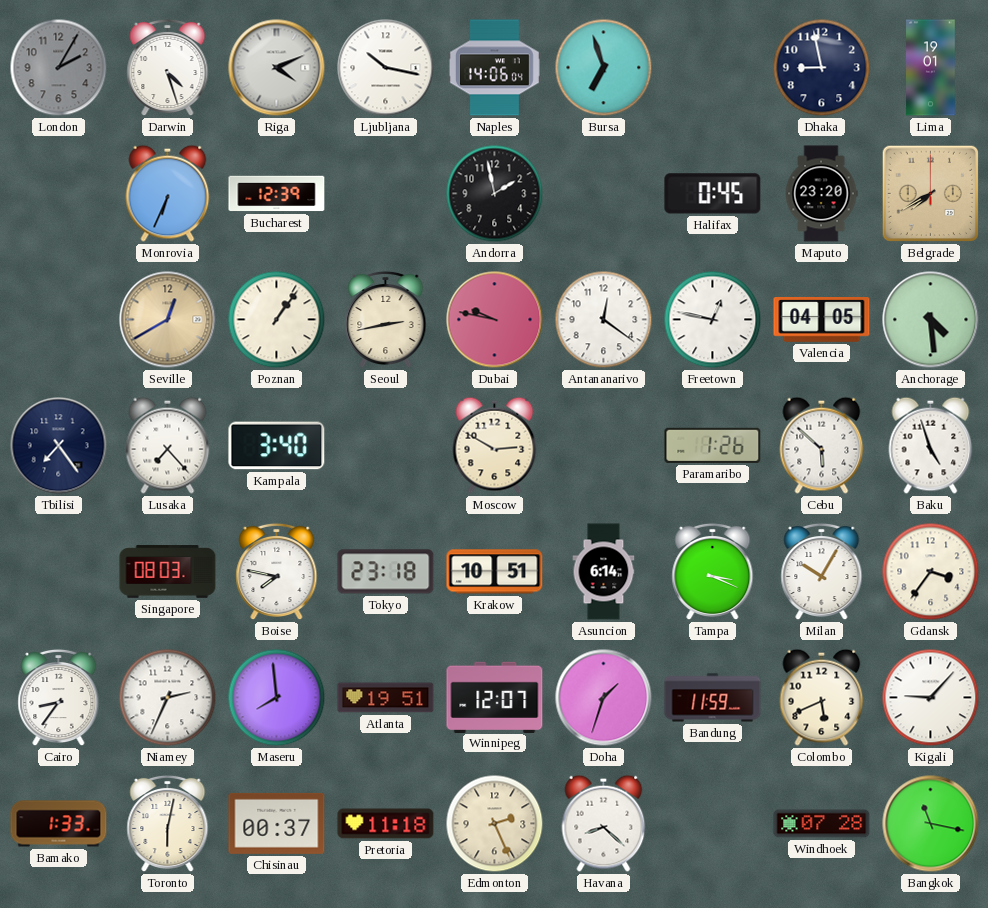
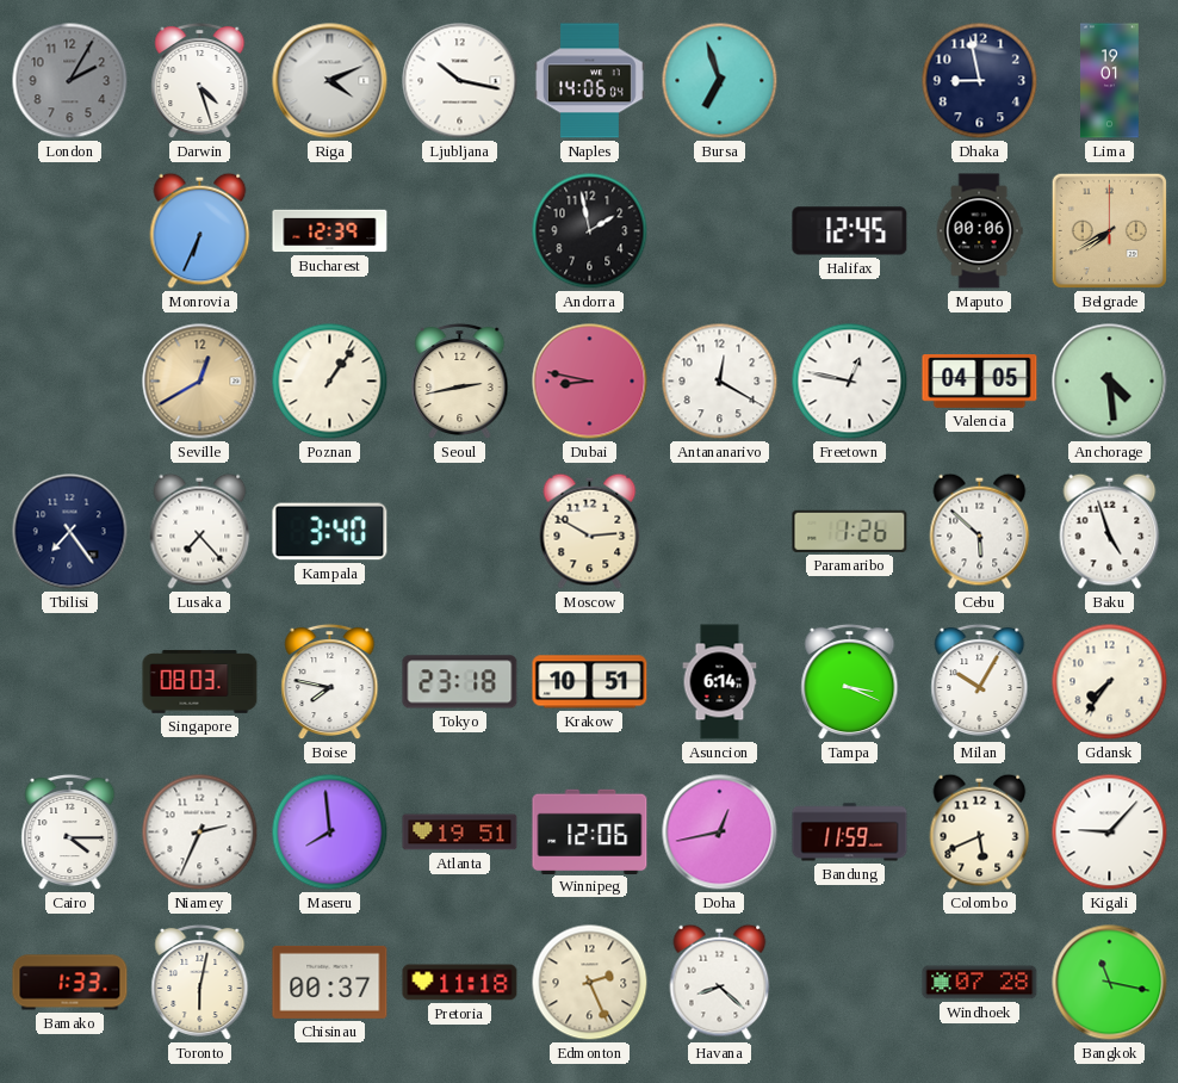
Halifax: 0:45 -> 12:45 (850, 231)
Maputo: 23:20 -> 00:06 (979, 231)
Dubai: 9:47 -> 8:47 (590, 382)
Antananarivo: 12:21 -> 12:20 (720, 382)
Gdansk: 3:36 -> 7:36 (1110, 682)
Cairo: 8:36 -> 4:15 (70, 833)
Winnipeg: 12:07 -> 12:06 (590, 831)
Doha: 1:33 -> 12:43 (720, 833)
